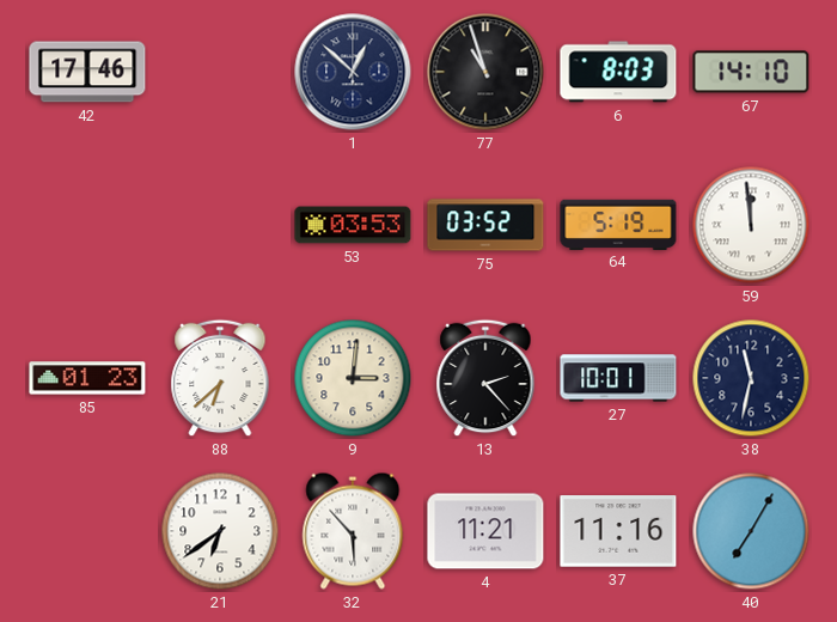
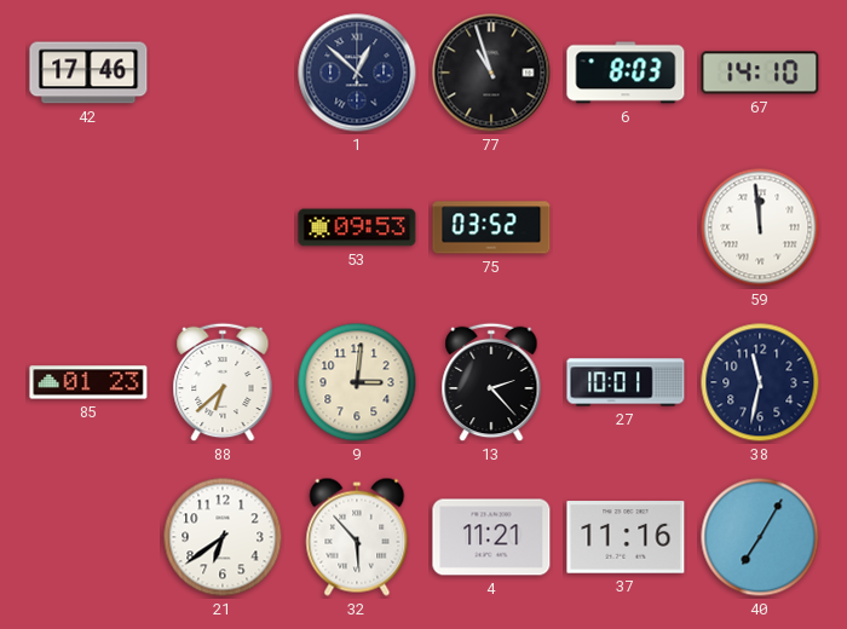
53: 03:53 -> 09:53 (357, 227)
64: 5:19 -> none (618, 224)
